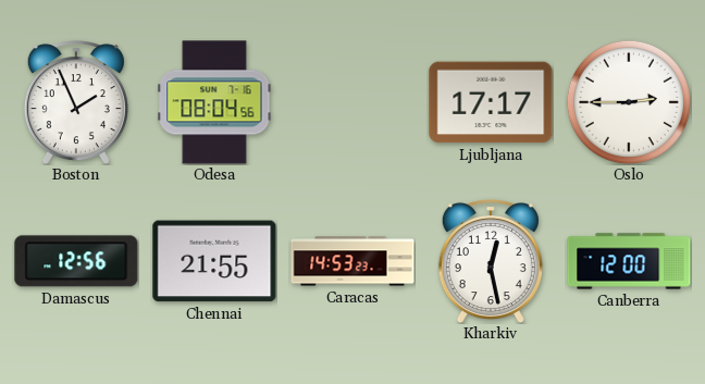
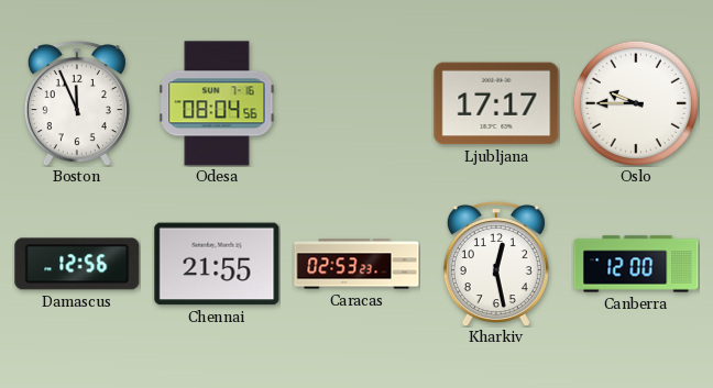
Boston: 1:56 -> 11:56 (77, 103)
Oslo: 2:45 -> 9:45 (636, 103)
Caracas: 14:53 -> 02:53 (356, 264)
